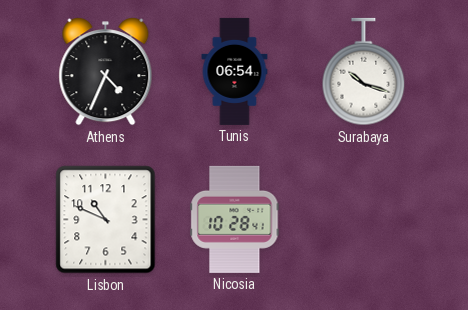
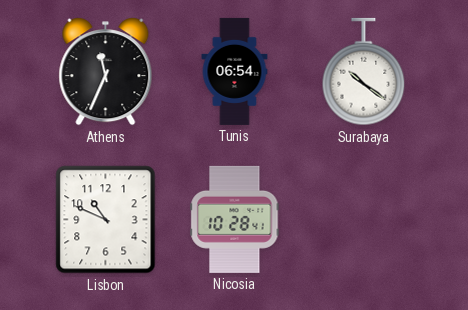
Athens: 4:34 -> 11:34 (106, 72)
Surabaya: 10:18 -> 10:21 (364, 72)
